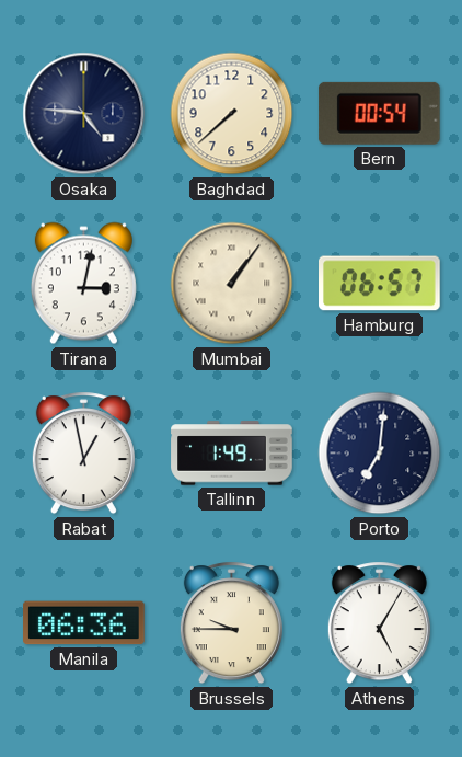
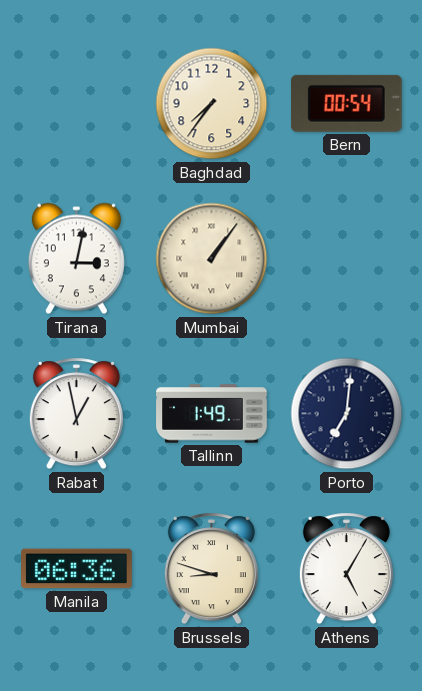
Osaka: 4:46 -> none (84, 114)
Baghdad: 7:38 -> 7:36 (212, 104)
Hamburg: 06:57 -> none (380, 284)
Brussels: 9:45 -> 8:48 (211, 569)
